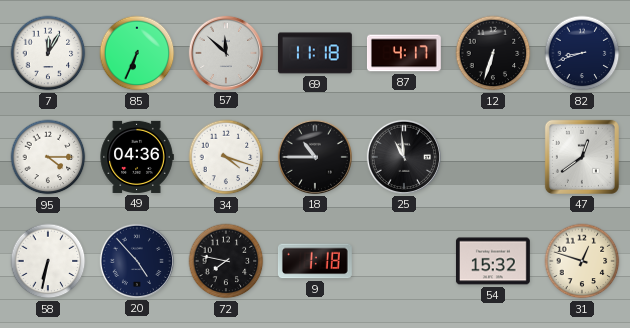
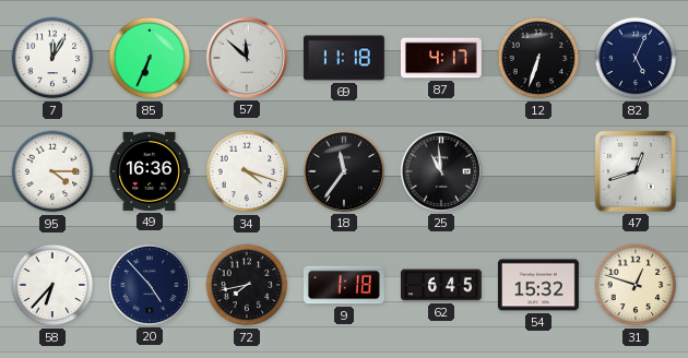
82: 8:42 -> 5:04 (636, 58)
49: 04:36 -> 16:36 (150, 171)
18: 10:45 -> 11:36 (344, 171)
47: 12:39 -> 12:42 (636, 171)
58: 6:32 -> 6:37 (52, 285)
72: 7:47 -> 7:43 (247, 285)
62: none -> 6:45 (441, 285)
